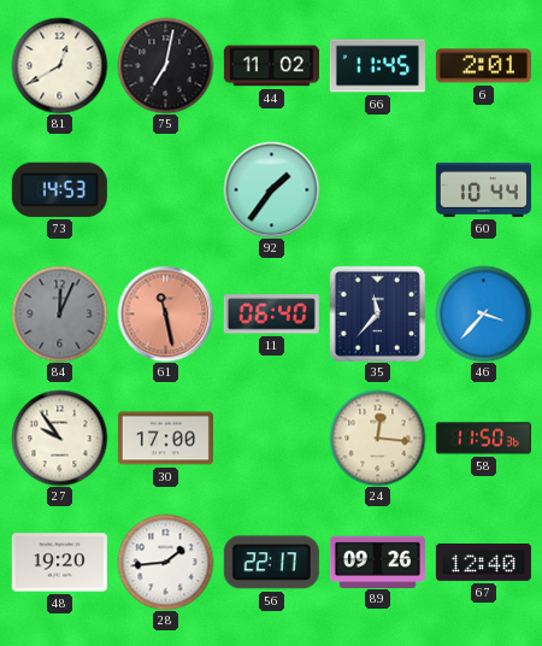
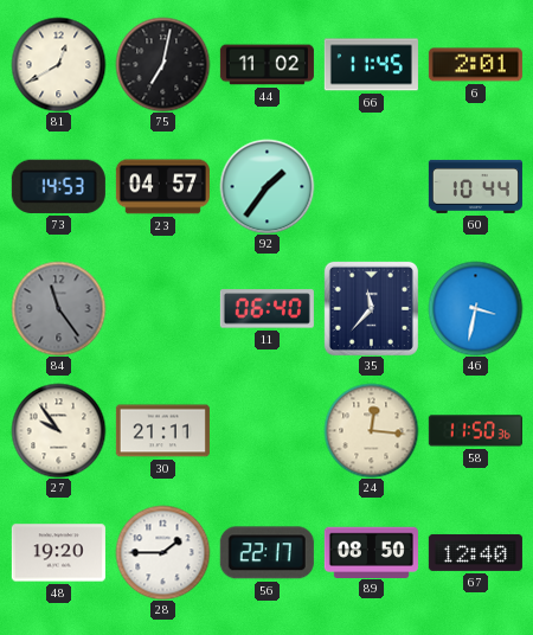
23: none -> 04:57 (162, 187)
84: 12:04 -> 11:24 (58, 308)
61: 11:28 -> none (165, 313)
46: 3:37 -> 3:32 (475, 308)
30: 17:00 -> 21:11 (162, 431)
28: 1:44 -> 1:45 (162, 552)
89: 09:26 -> 08:50 (371, 552)
